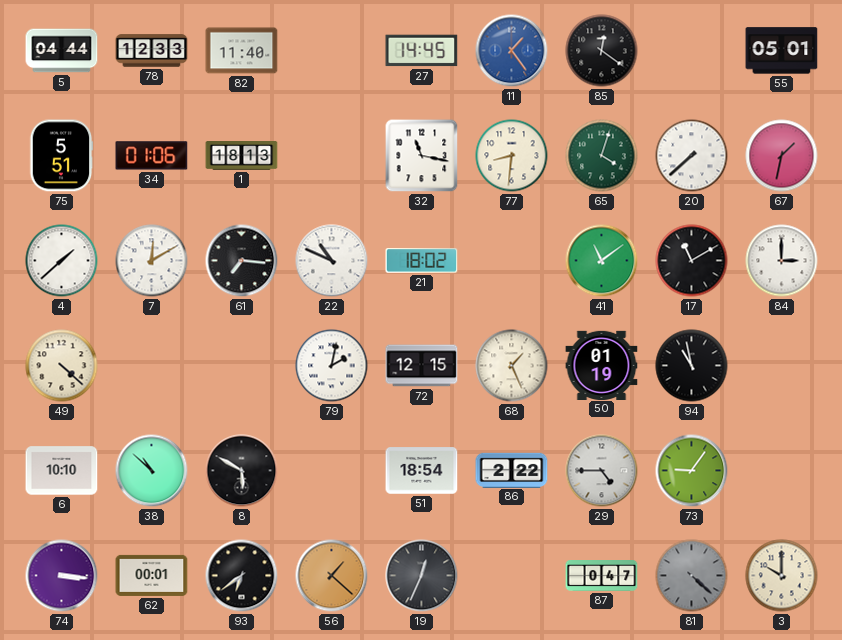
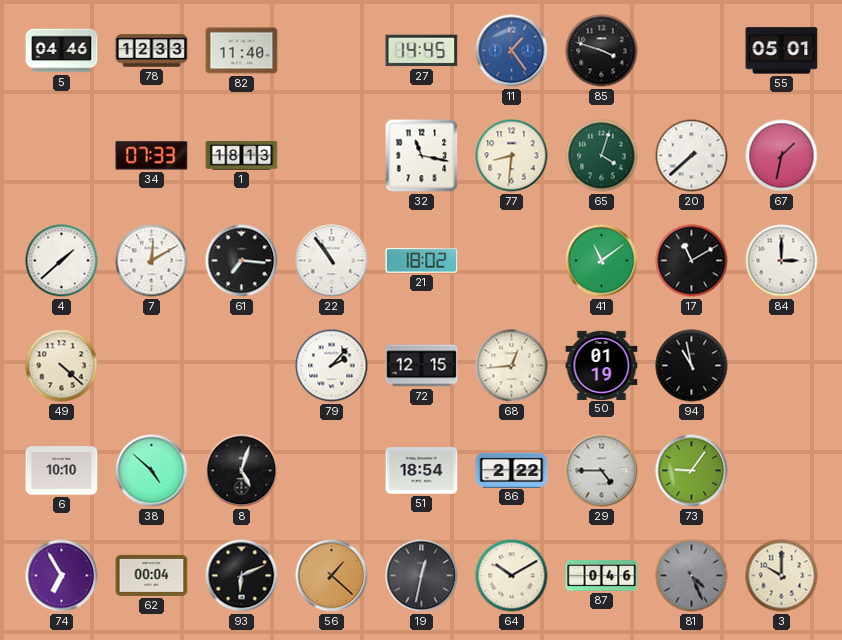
5: 04:44 -> 04:46 (62, 51)
85: 12:21 -> 3:48 (602, 51)
75: 5:51 -> none (61, 156)
34: 01:06 -> 07:33 (152, 156)
22: 10:49 -> 10:54 (332, 261)
79: 2:02 -> 2:07 (332, 366)
68: 1:26 -> 12:44 (512, 366)
38: 10:52 -> 4:52 (152, 471)
8: 5:50 -> 5:03 (242, 471)
74: 3:16 -> 6:55 (62, 576)
62: 00:01 -> 00:04 (152, 575)
93: 6:39 -> 6:11 (242, 576)
19: 12:34 -> 12:32 (422, 576)
64: none -> 10:10 (512, 576)
87: 0:47 -> 0:46 (602, 576)
81: 4:22 -> 4:26 (692, 576)
